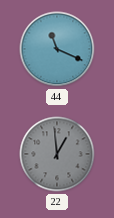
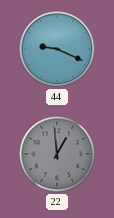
44: 11:19 -> 9:19 (57, 49)
